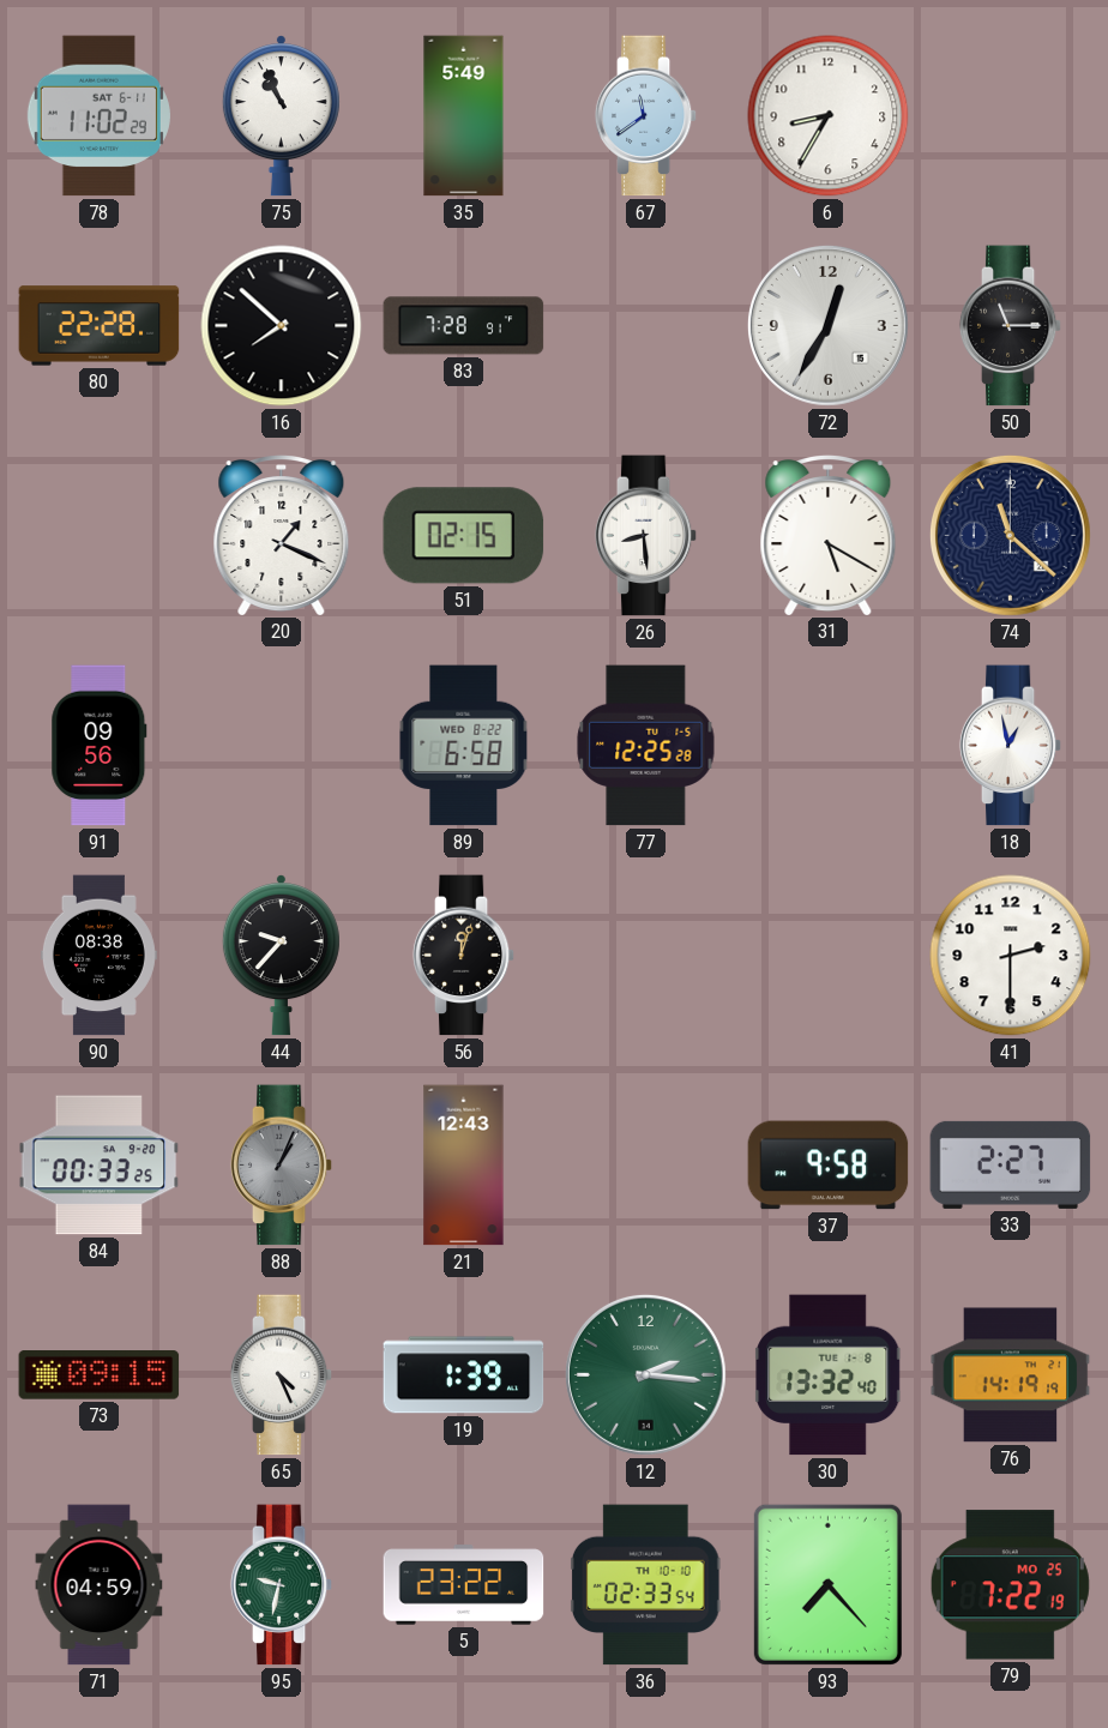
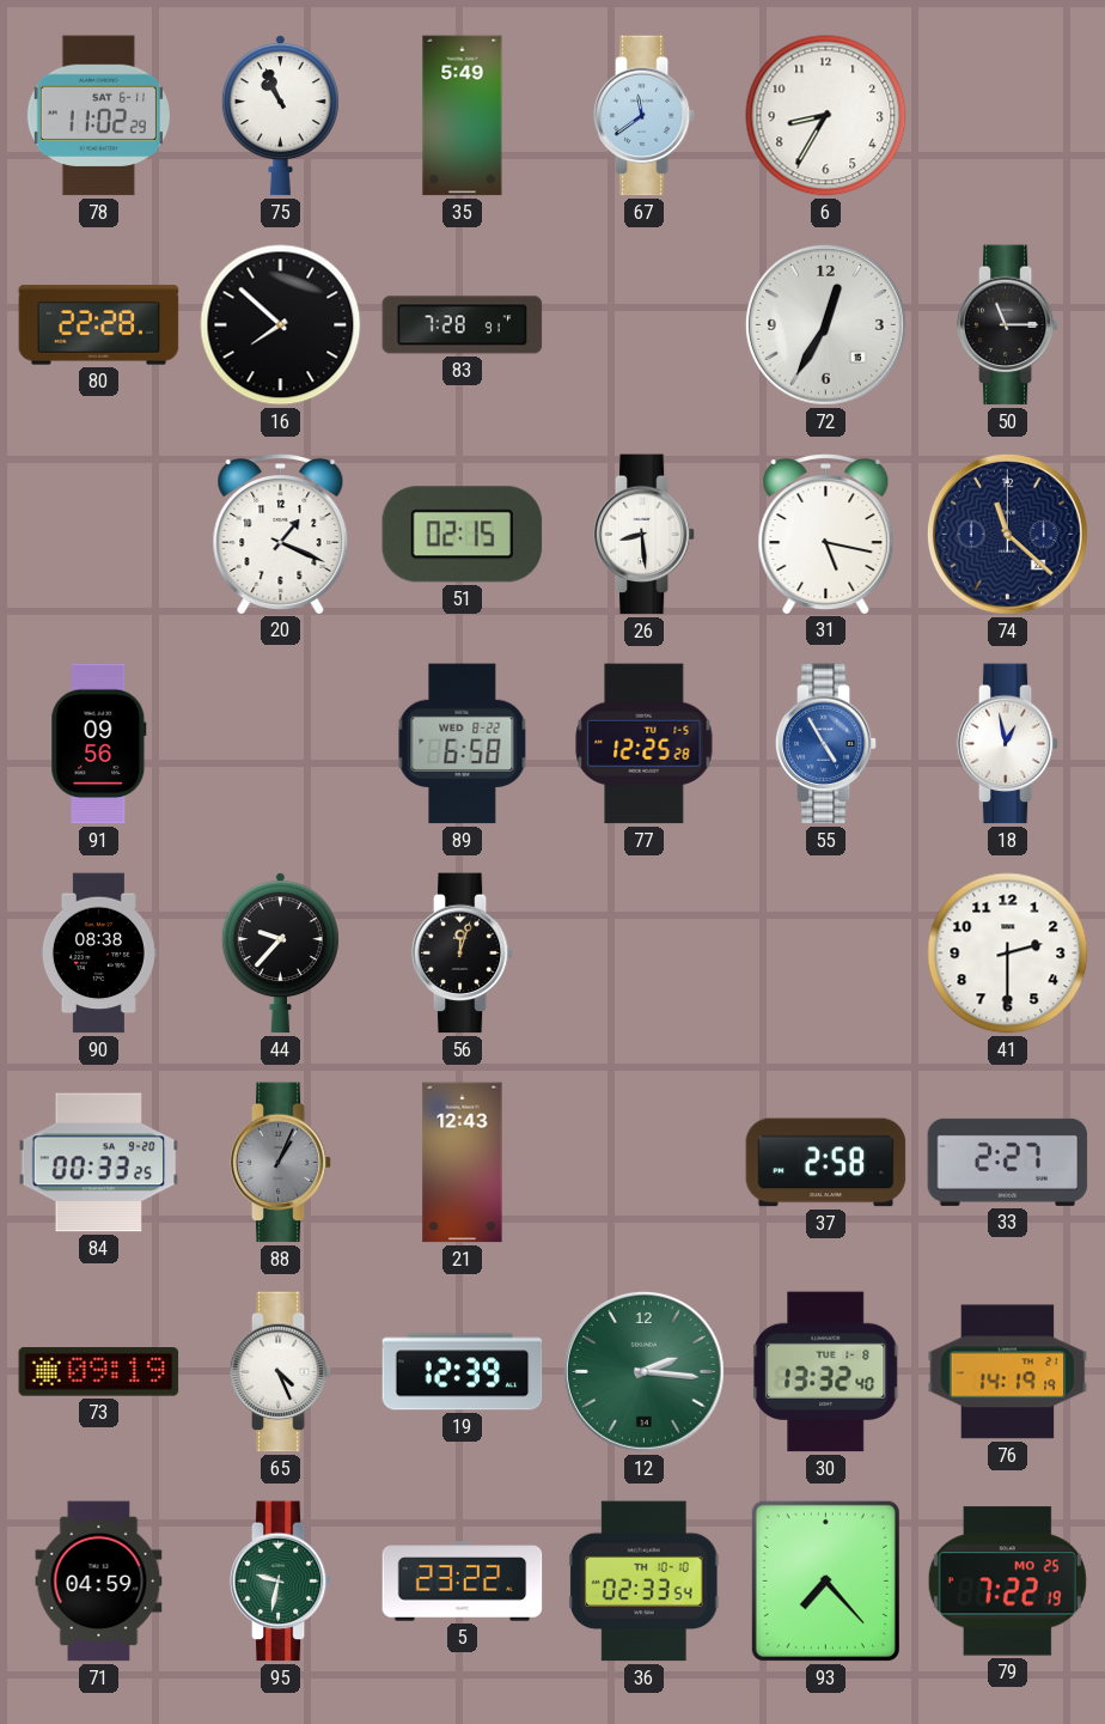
31: 5:20 -> 5:17 (826, 535)
55: none -> 4:55 (826, 744)
37: 9:58 -> 2:58 (826, 1163)
73: 09:15 -> 09:19 (99, 1372)
19: 1:39 -> 12:39 (463, 1372)
